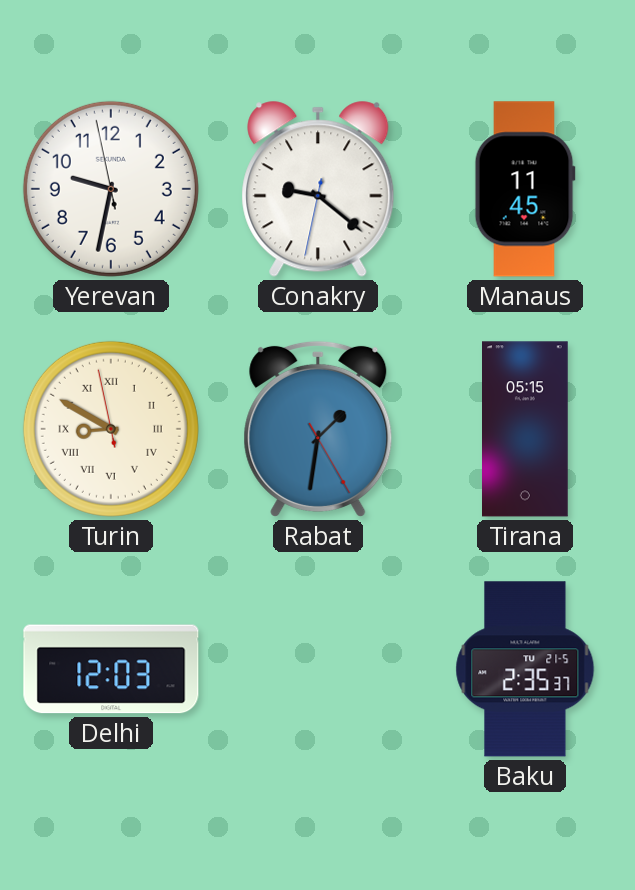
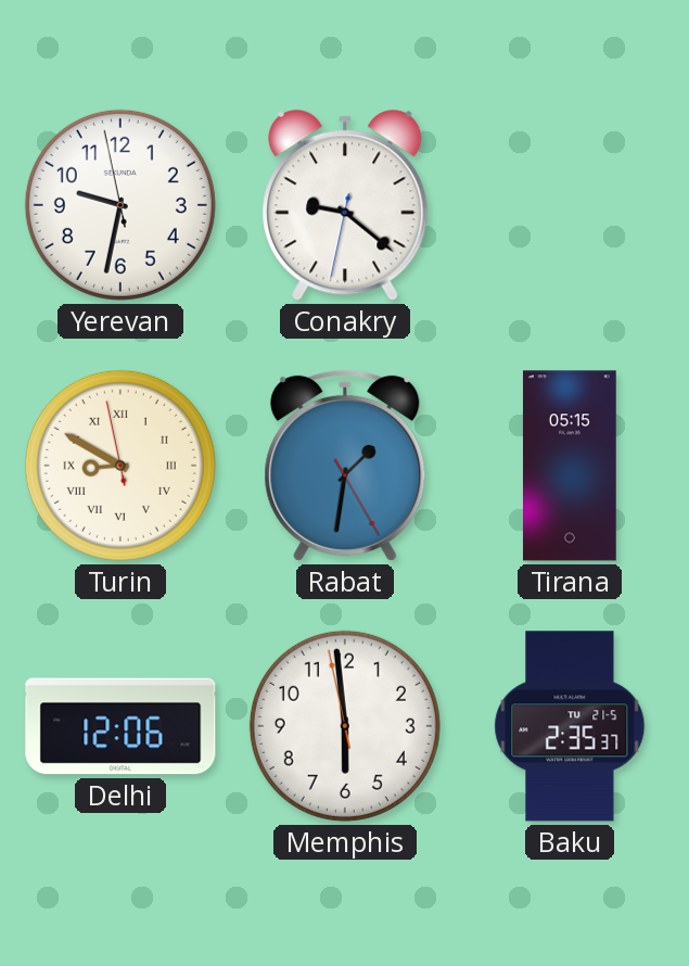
Manaus: 11:45 -> none (525, 189)
Delhi: 12:03 -> 12:06 (120, 726)
Memphis: none -> 5:58 (345, 726)
